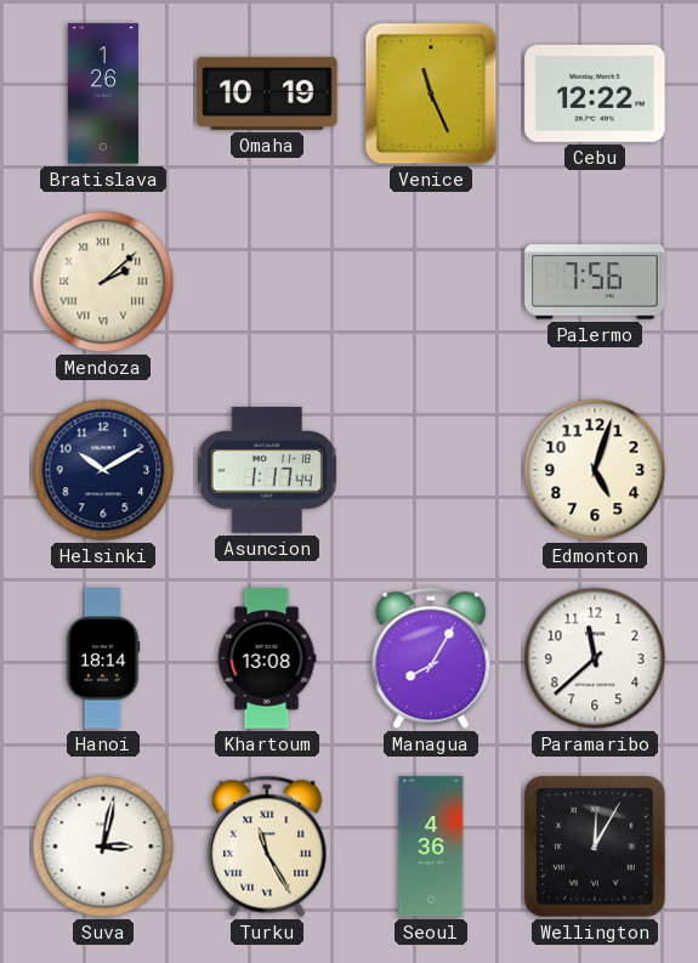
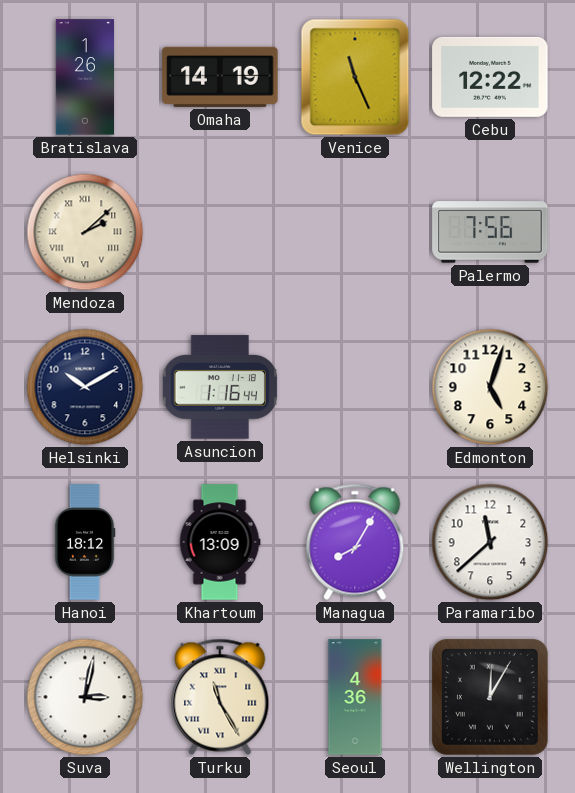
Omaha: 10:19 -> 14:19 (220, 77)
Asuncion: 1:17 -> 1:16 (220, 387)
Hanoi: 18:14 -> 18:12 (85, 542)
Khartoum: 13:08 -> 13:09 (220, 542)
